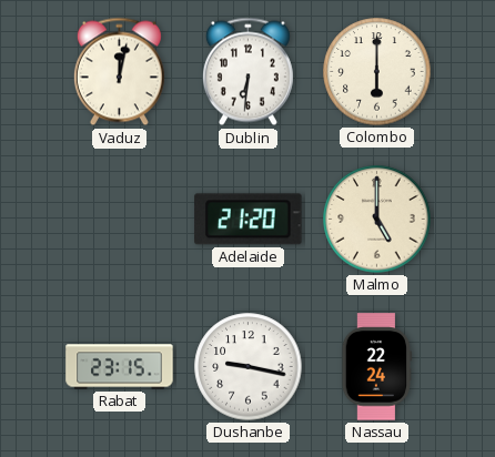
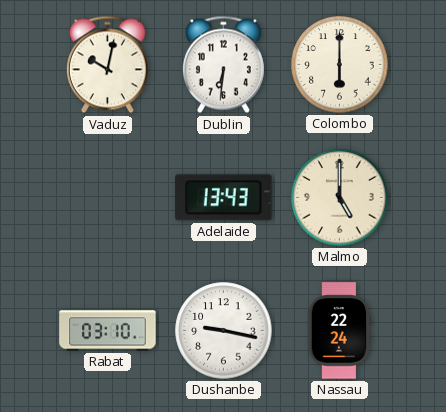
Vaduz: 12:02 -> 10:02 (107, 65)
Adelaide: 21:20 -> 13:43 (224, 198)
Rabat: 23:15 -> 03:10 (108, 331)
